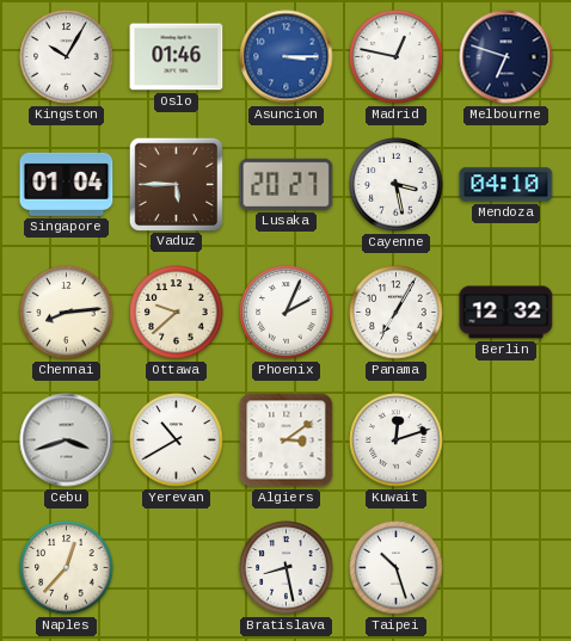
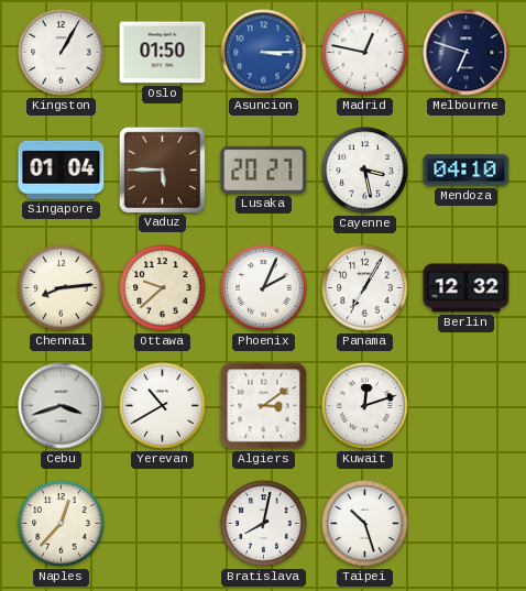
Kingston: 10:05 -> 1:05 (62, 53)
Oslo: 01:46 -> 01:50 (163, 53)
Bratislava: 8:28 -> 8:02 (264, 524)
